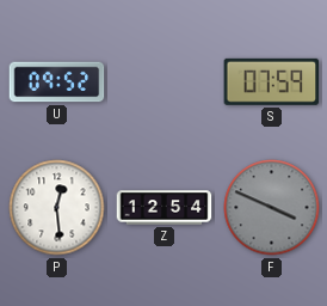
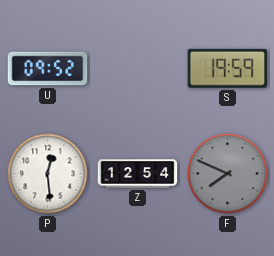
S: 07:59 -> 19:59 (228, 68)
F: 3:49 -> 7:49 (228, 174)
